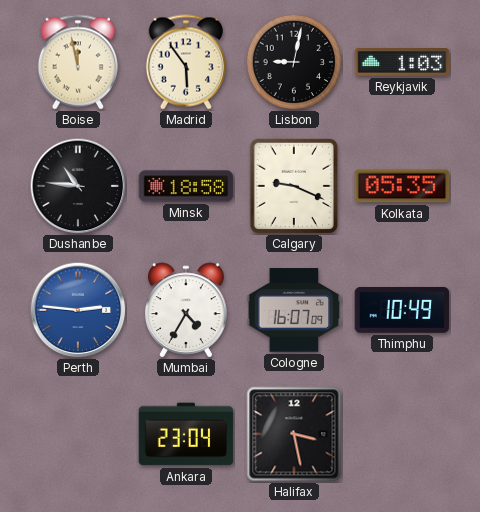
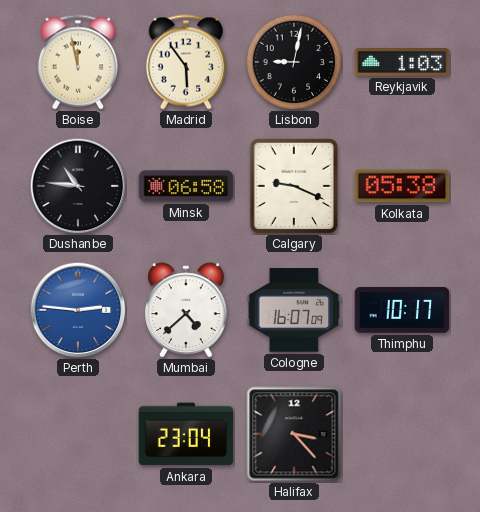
Minsk: 18:58 -> 06:58 (186, 186)
Kolkata: 05:35 -> 05:38 (402, 186)
Mumbai: 4:35 -> 4:38 (187, 310)
Thimphu: 10:49 -> 10:17 (402, 310)
Halifax: 3:28 -> 3:23 (294, 434)
